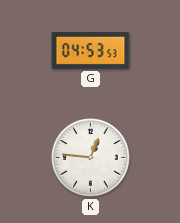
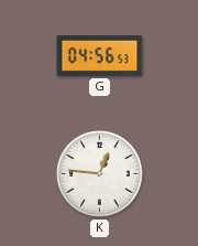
G: 04:53 -> 04:56 (100, 55)
